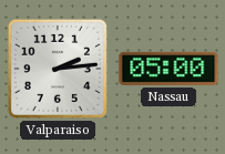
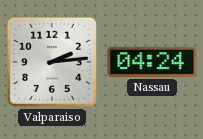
Nassau: 05:00 -> 04:24 (152, 62)
